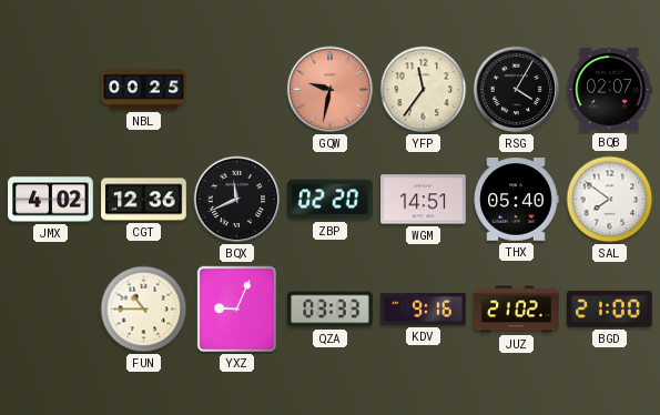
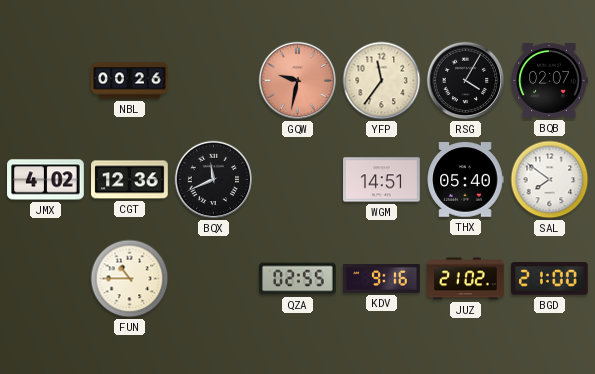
NBL: 00:25 -> 00:26 (130, 81)
ZBP: 02:20 -> none (331, 200)
YXZ: 9:04 -> none (237, 310)
QZA: 03:33 -> 02:55 (298, 279)
